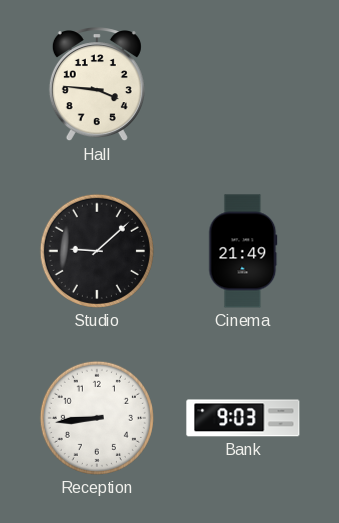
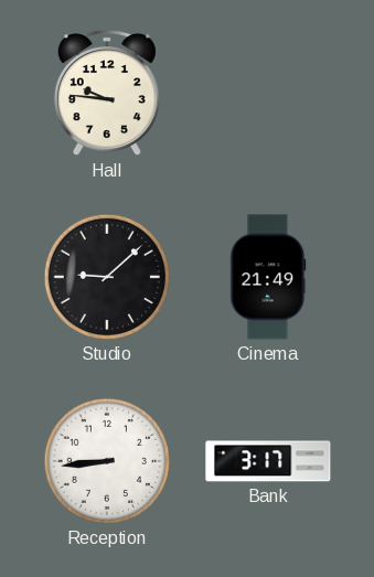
Hall: 3:46 -> 9:46 (107, 94)
Bank: 9:03 -> 3:17 (268, 461)
